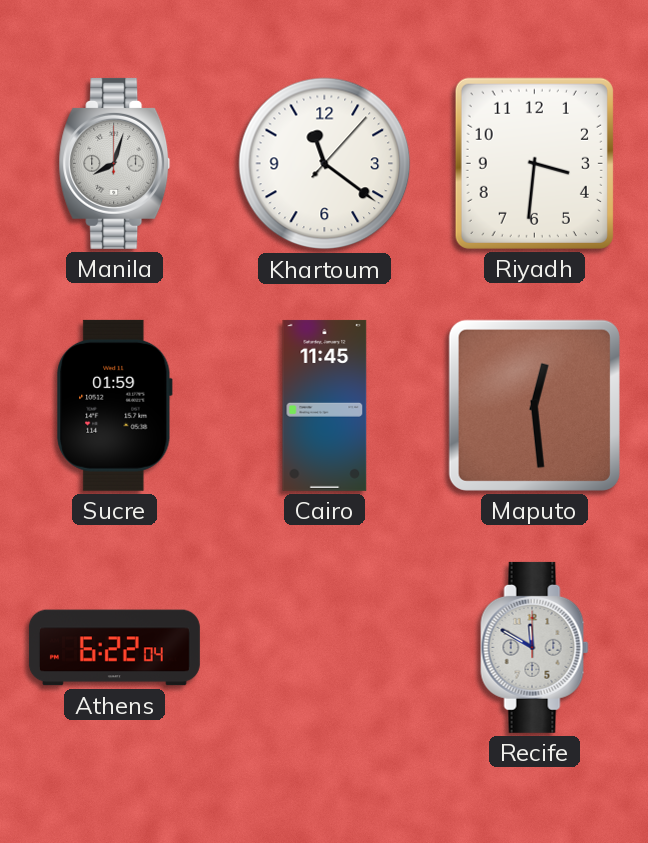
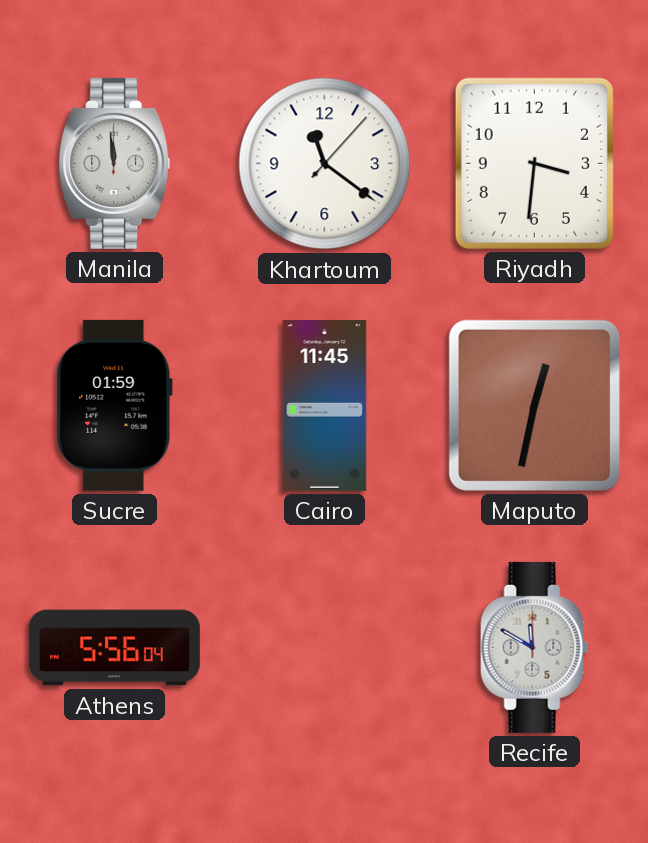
Manila: 8:03 -> 11:59 (115, 163)
Maputo: 12:29 -> 12:32 (534, 405)
Athens: 6:22 -> 5:56 (114, 648)
